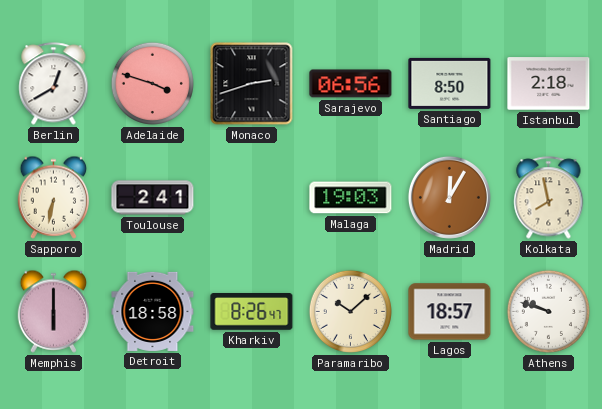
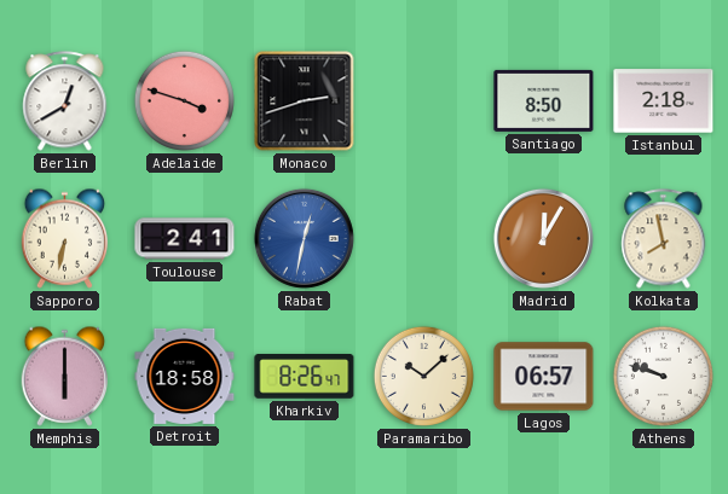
Sarajevo: 06:56 -> none (351, 84)
Rabat: none -> 12:32 (304, 238)
Malaga: 19:03 -> none (351, 198)
Lagos: 18:57 -> 06:57 (544, 377)
